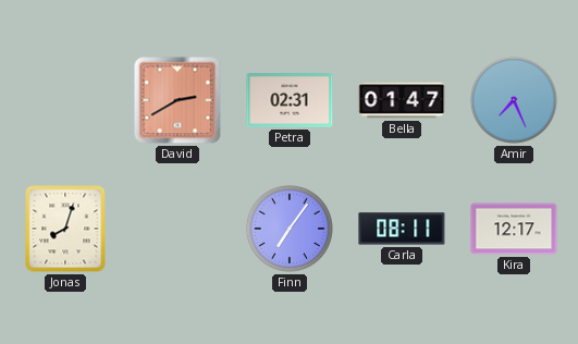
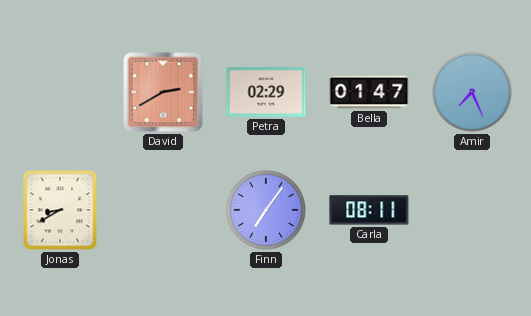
Petra: 02:31 -> 02:29 (266, 93)
Jonas: 8:03 -> 8:40 (60, 210)
Kira: 12:17 -> none (514, 229)
